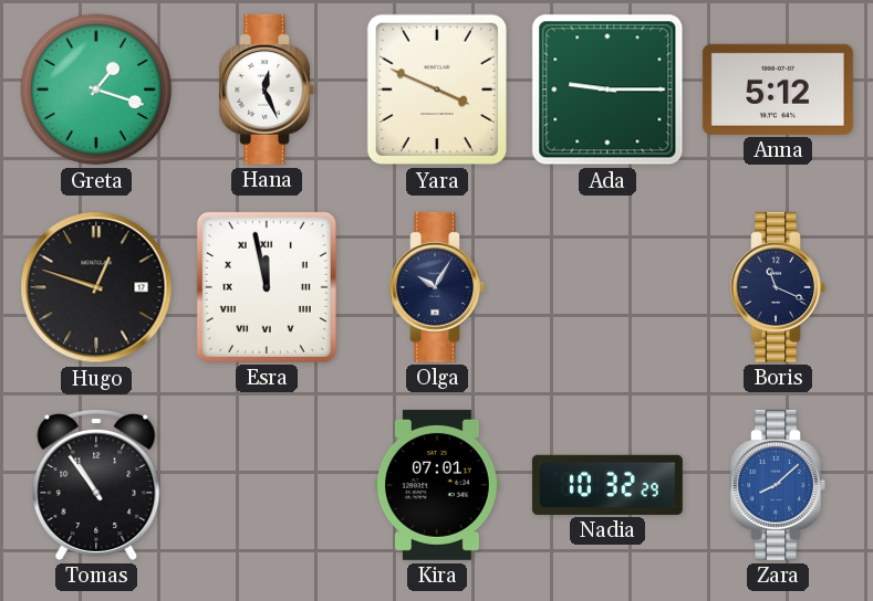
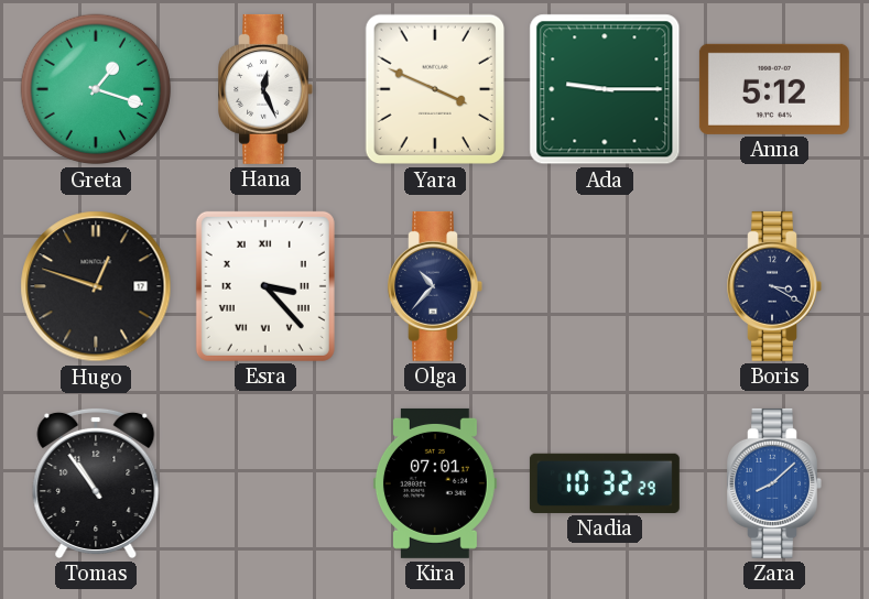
Esra: 11:58 -> 3:23 (265, 286)
Olga: 10:05 -> 10:37 (435, 286)
Boris: 11:19 -> 3:20 (774, 286)
